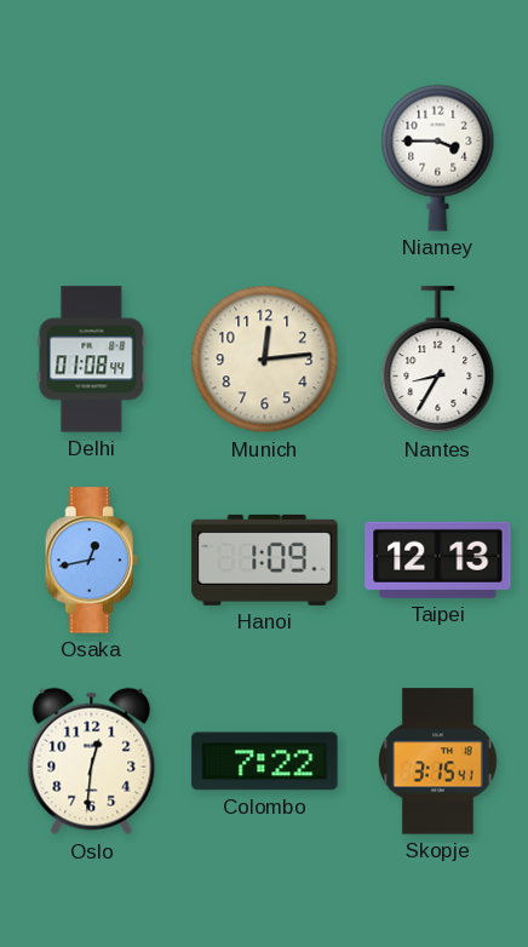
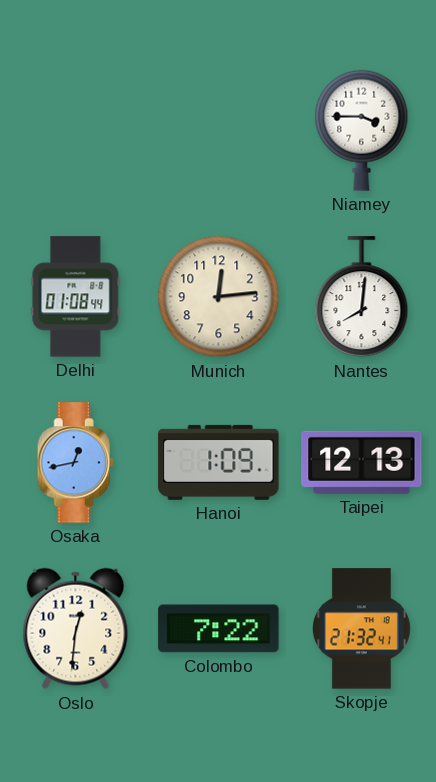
Nantes: 8:35 -> 8:01 (362, 297)
Skopje: 3:15 -> 21:32 (362, 629)
